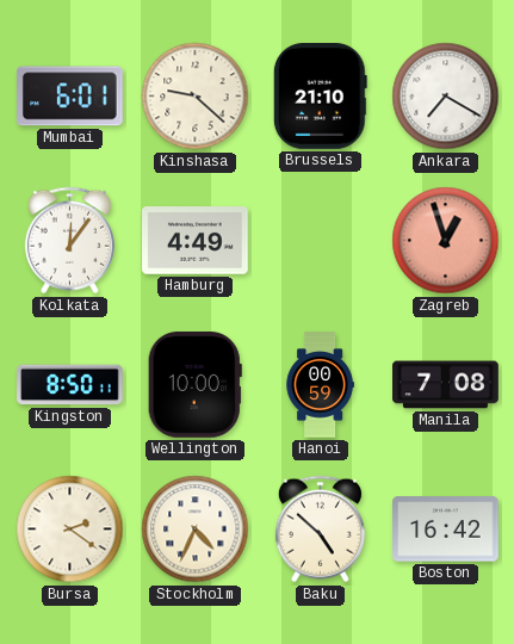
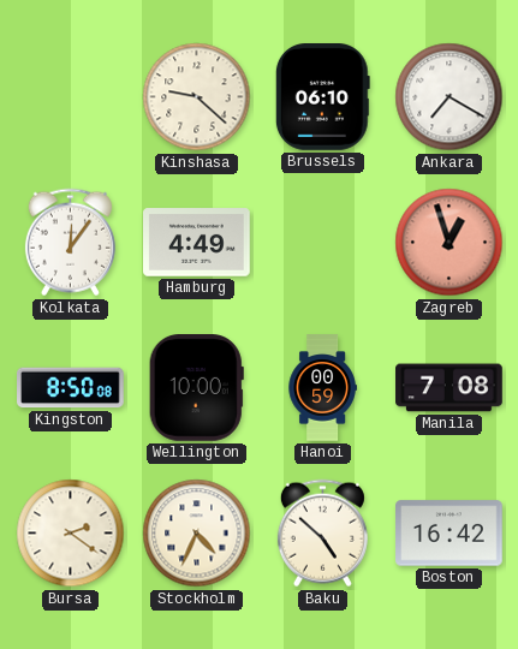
Mumbai: 6:01 -> none (70, 97)
Brussels: 21:10 -> 06:10 (322, 97)
Kingston: 8:50:11 -> 8:50:08 (71, 388)
